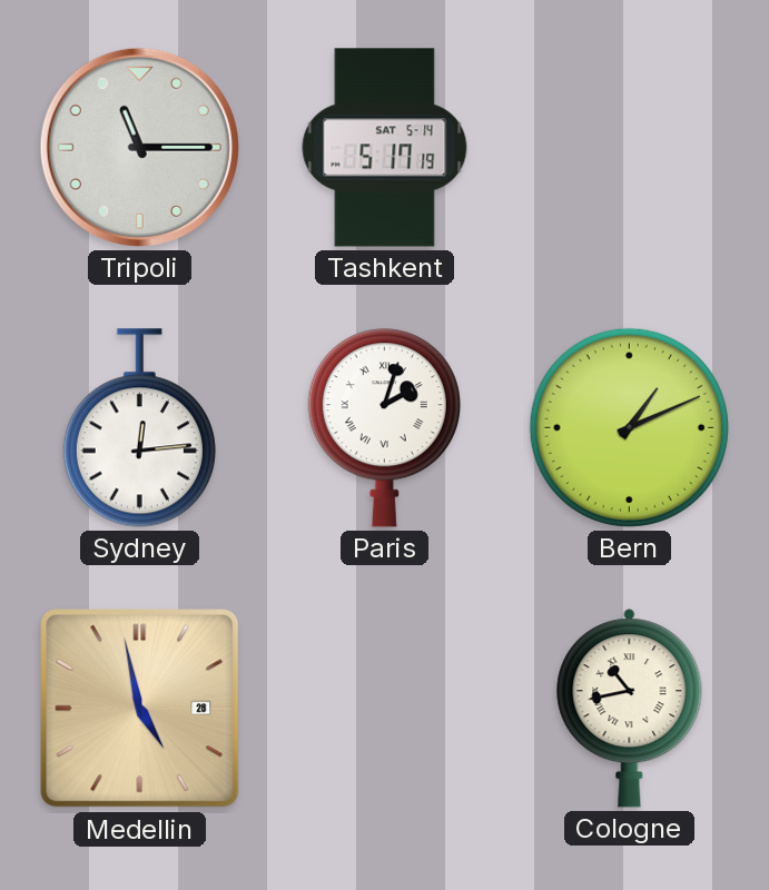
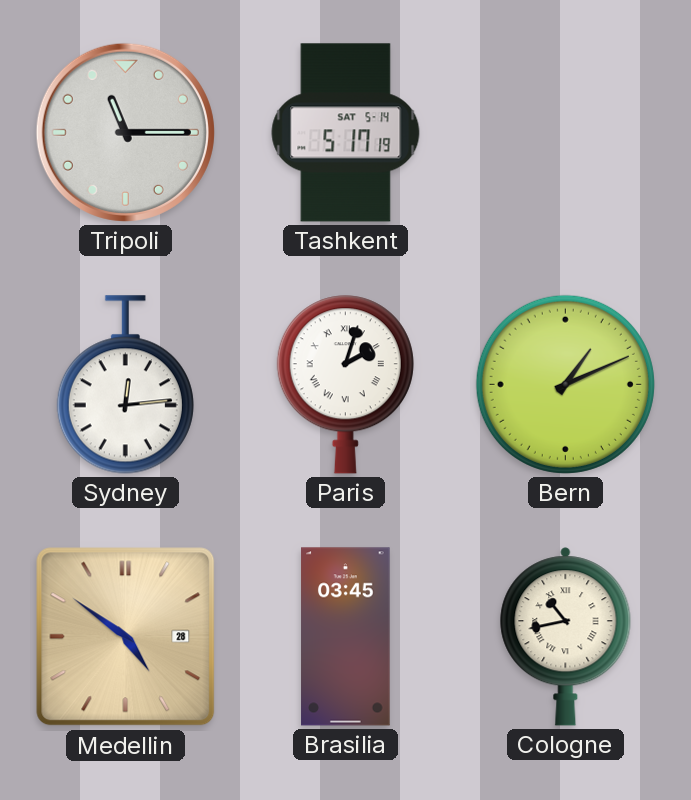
Medellin: 4:58 -> 4:51 (126, 637)
Brasilia: none -> 03:45 (346, 637)
